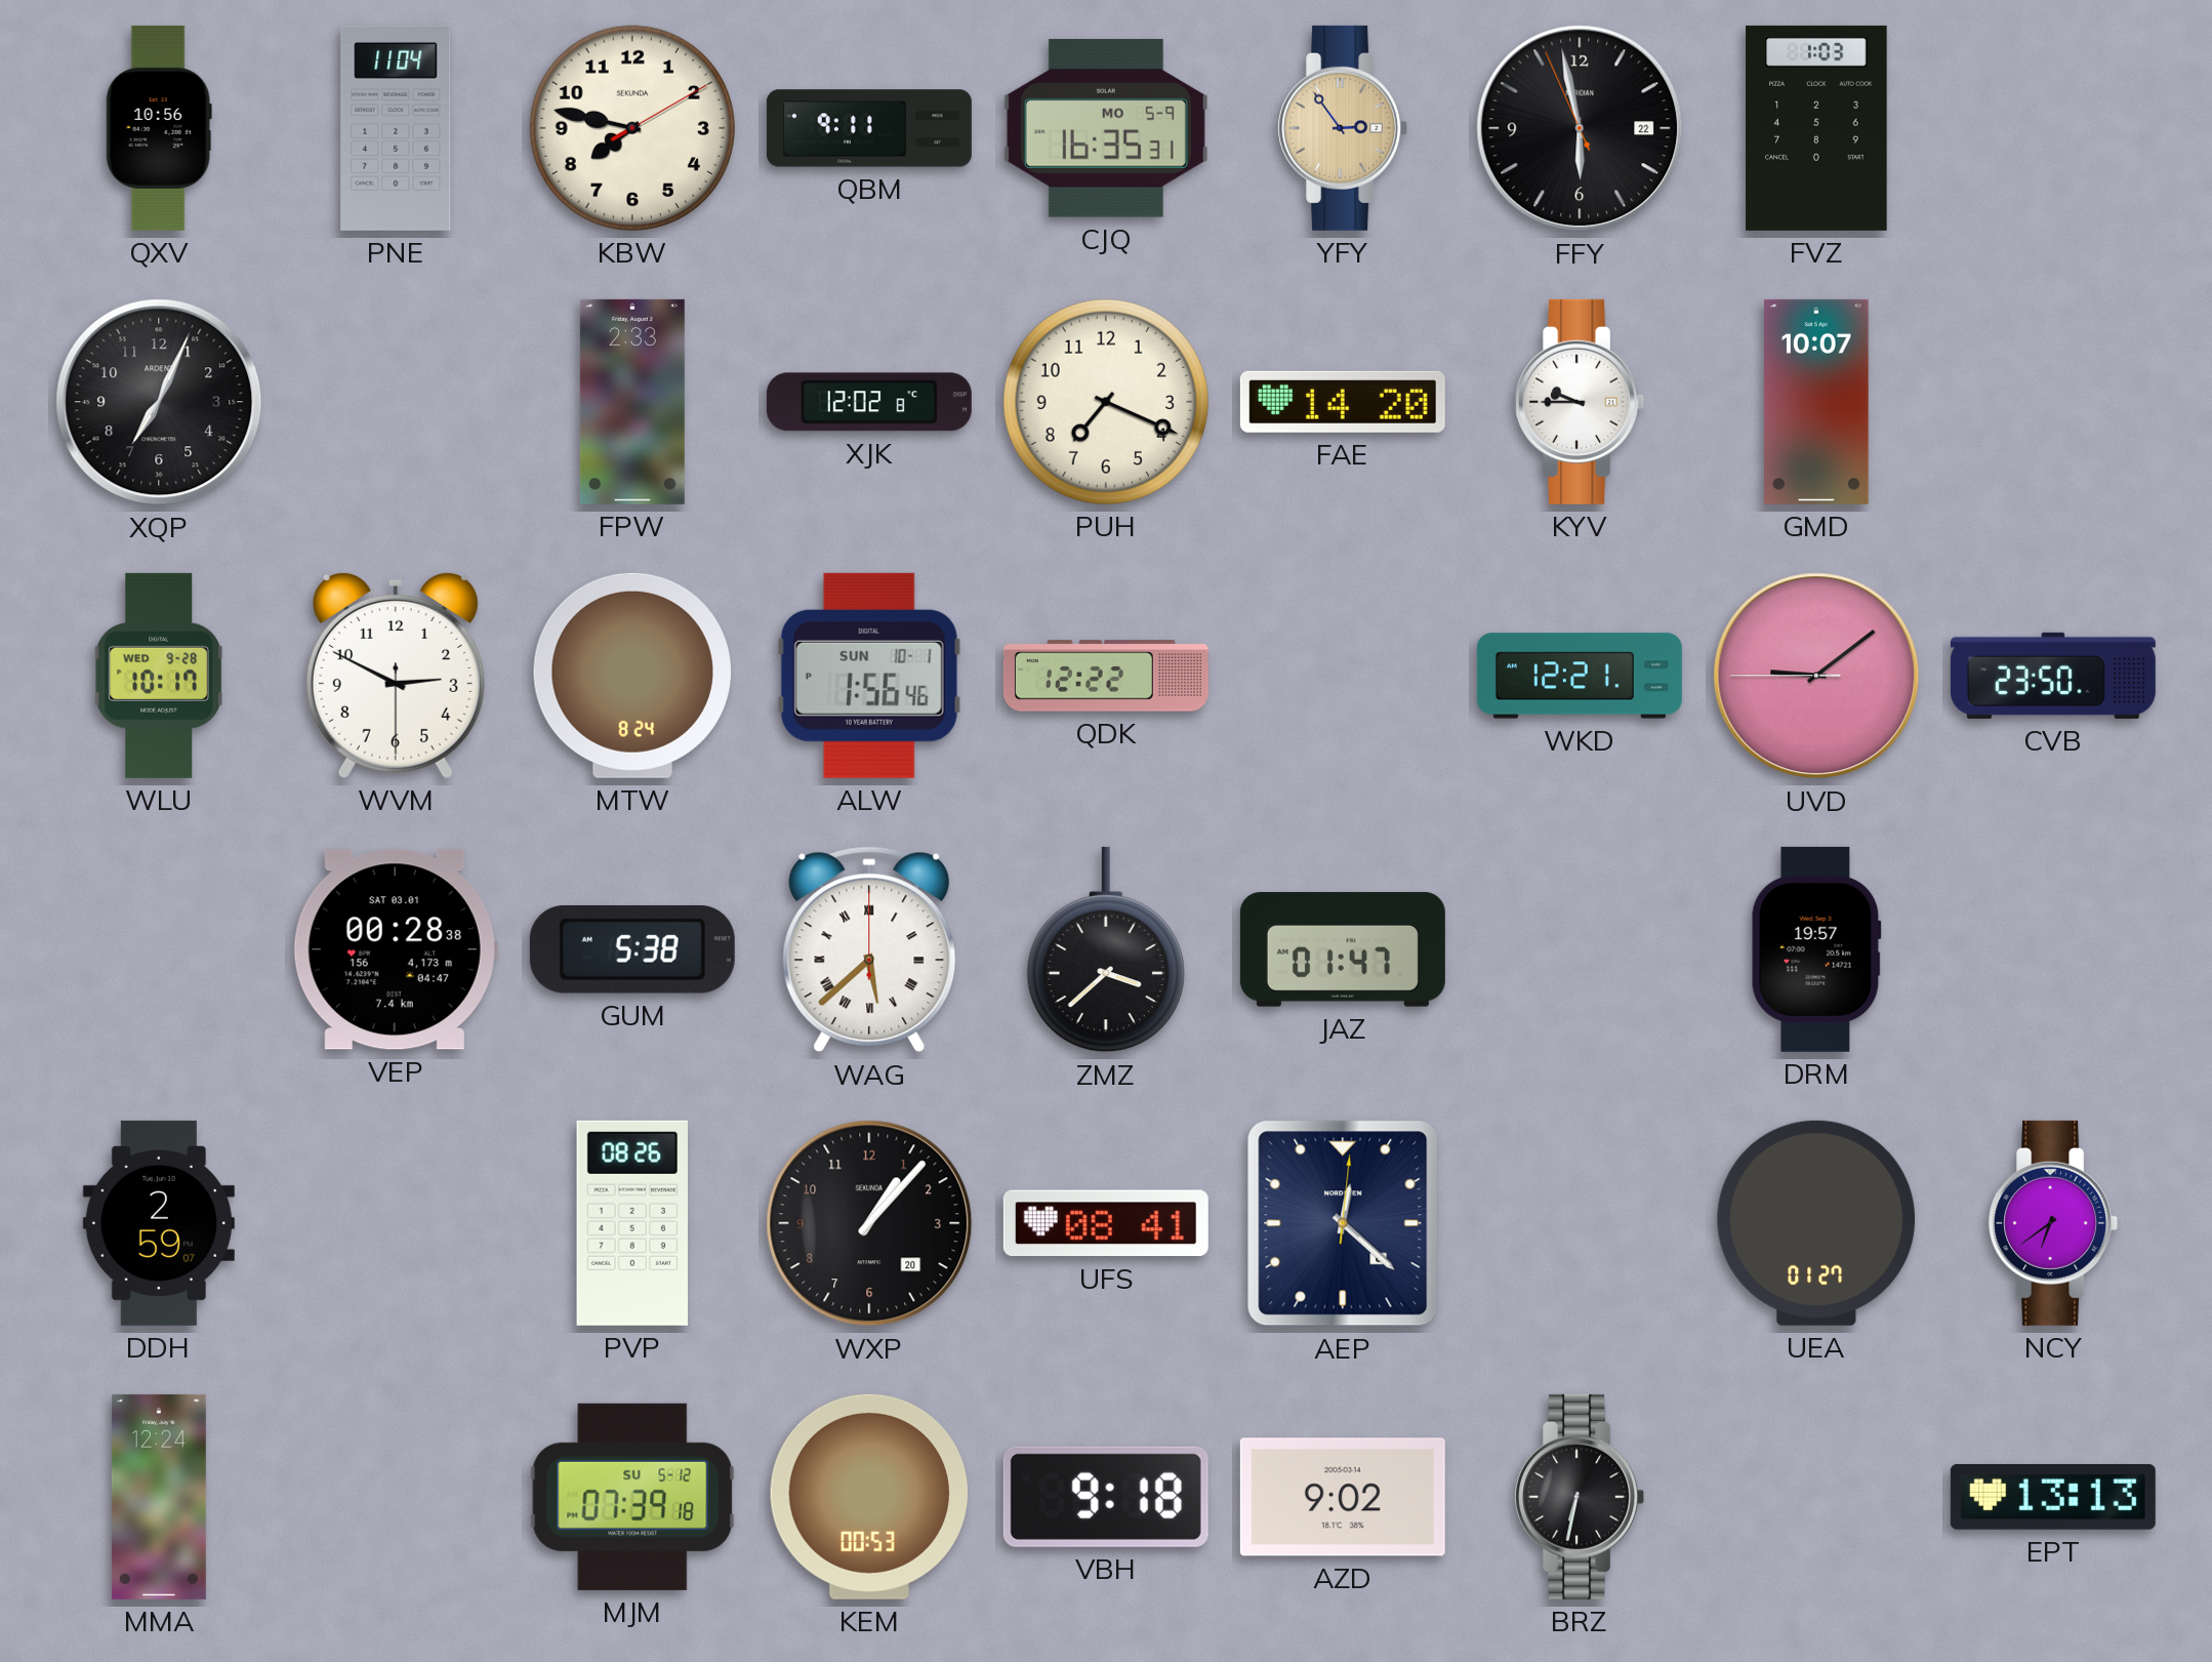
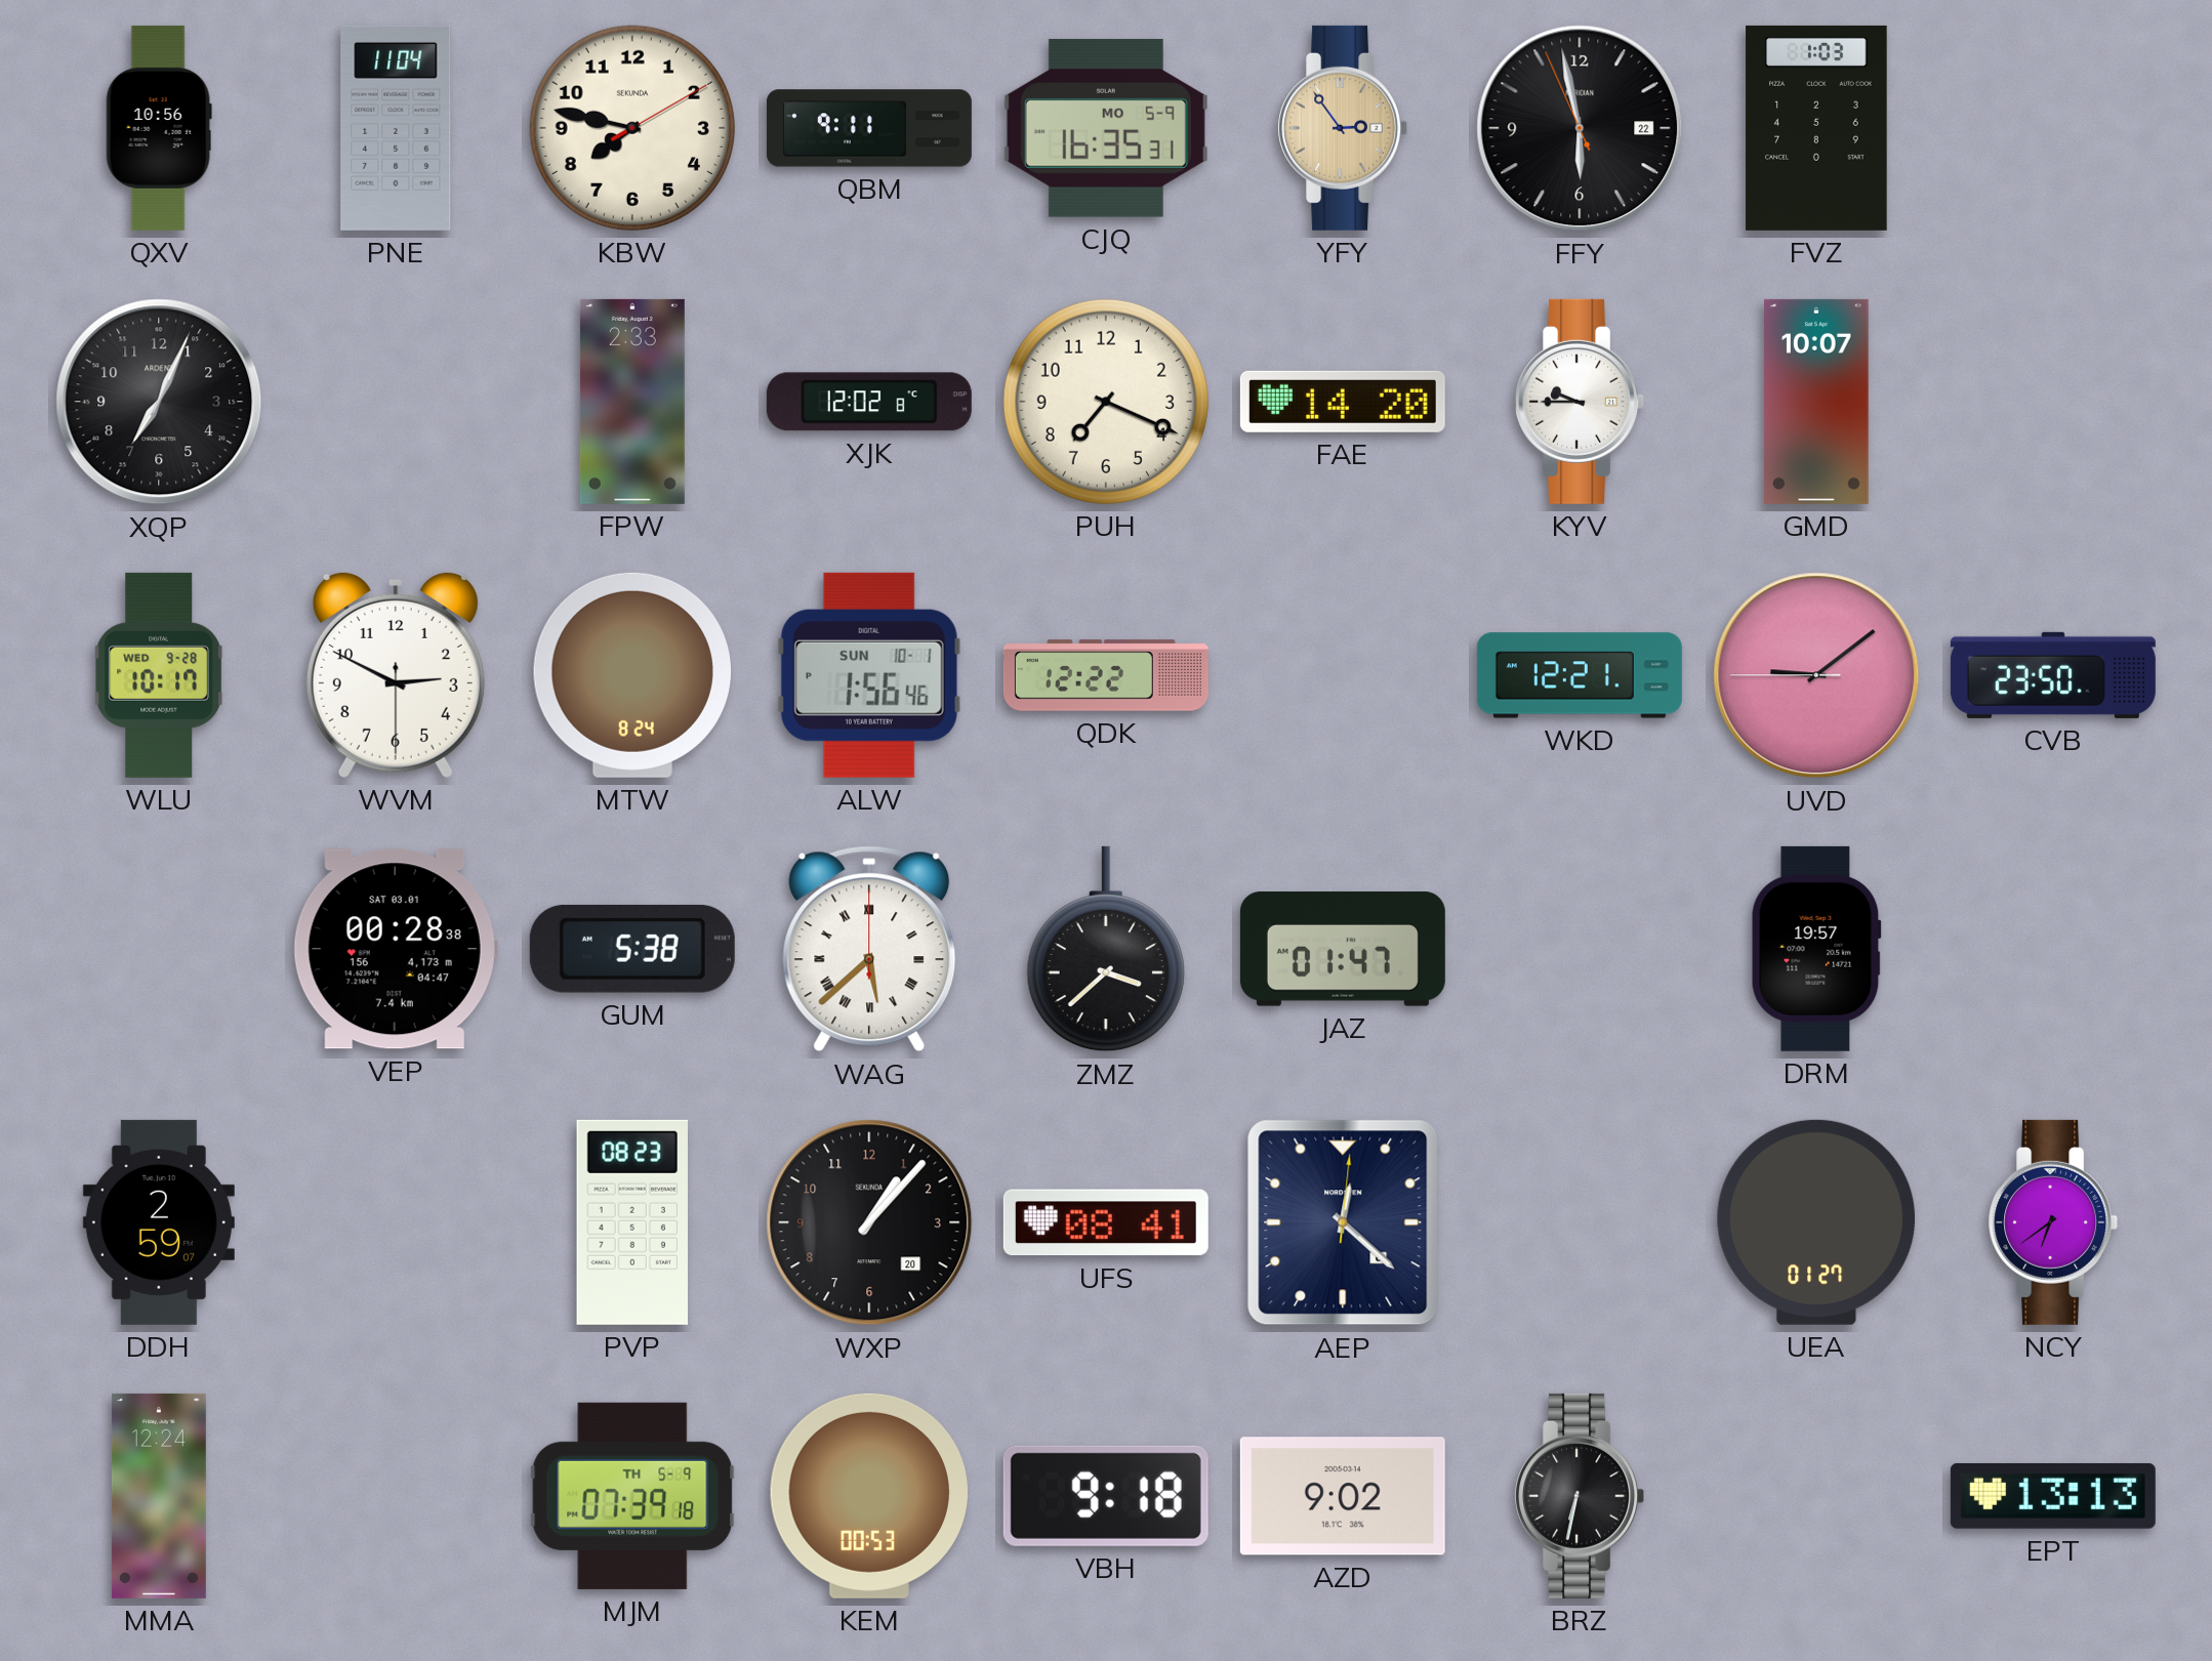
PVP: 08:26 -> 08:23 (632, 1222)
MJM date: SU 5-12 -> TH 5-9 (632, 1496)
